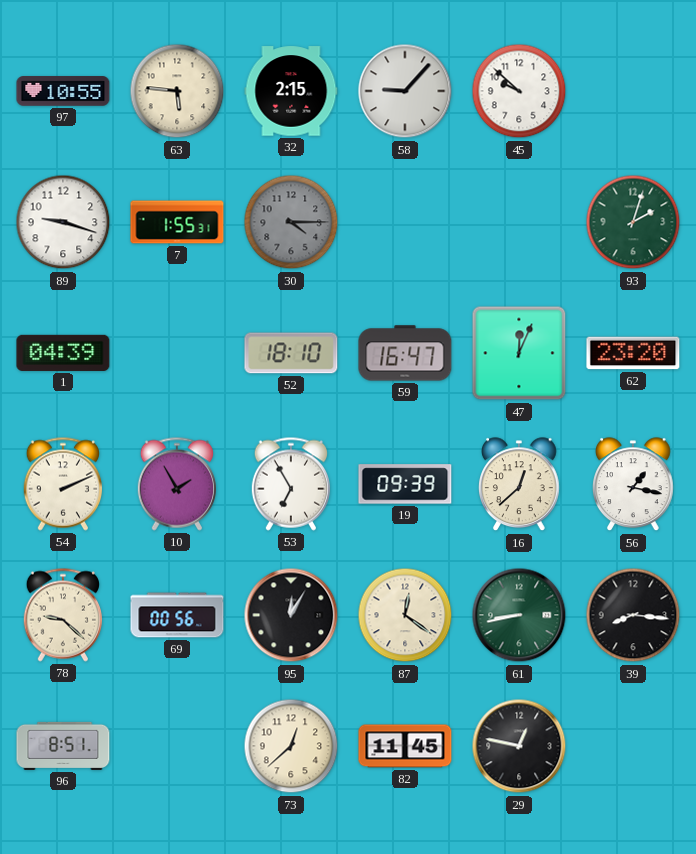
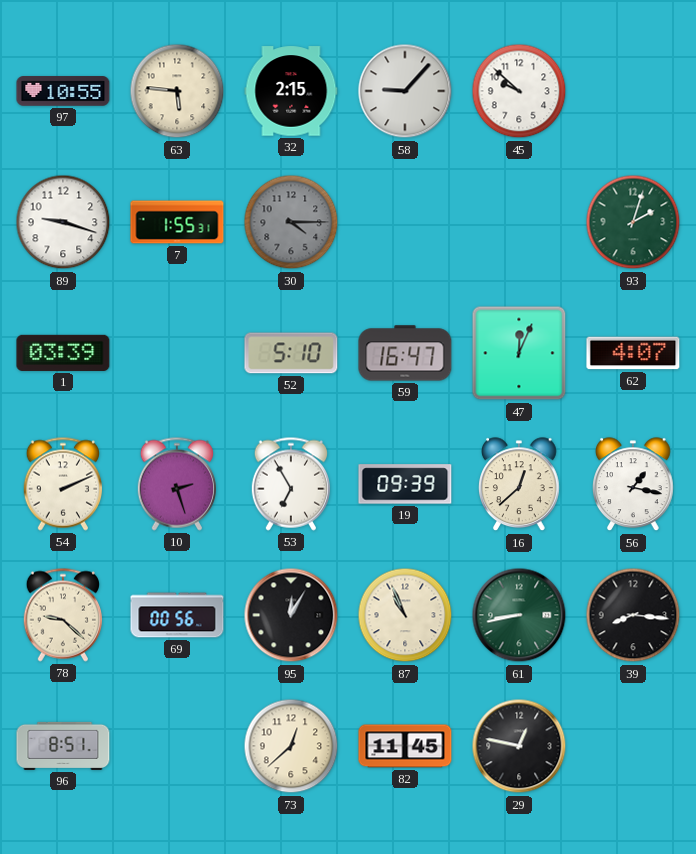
1: 04:39 -> 03:39 (63, 353)
52: 18:10 -> 5:10 (291, 353)
62: 23:20 -> 4:07 (633, 353)
10: 1:55 -> 2:27 (176, 484)
87: 12:21 -> 10:56 (405, 615)
